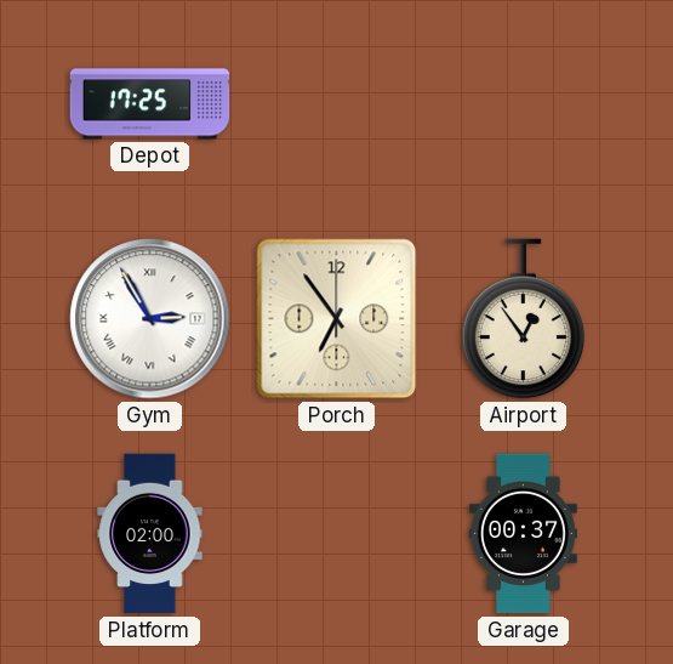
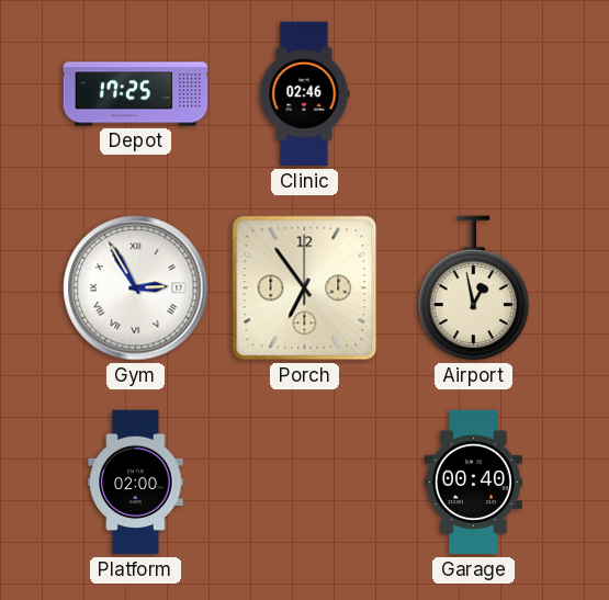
Clinic: none -> 02:46 (305, 94)
Airport: 12:54 -> 12:58 (474, 288)
Garage: 00:37 -> 00:40 (473, 483)
